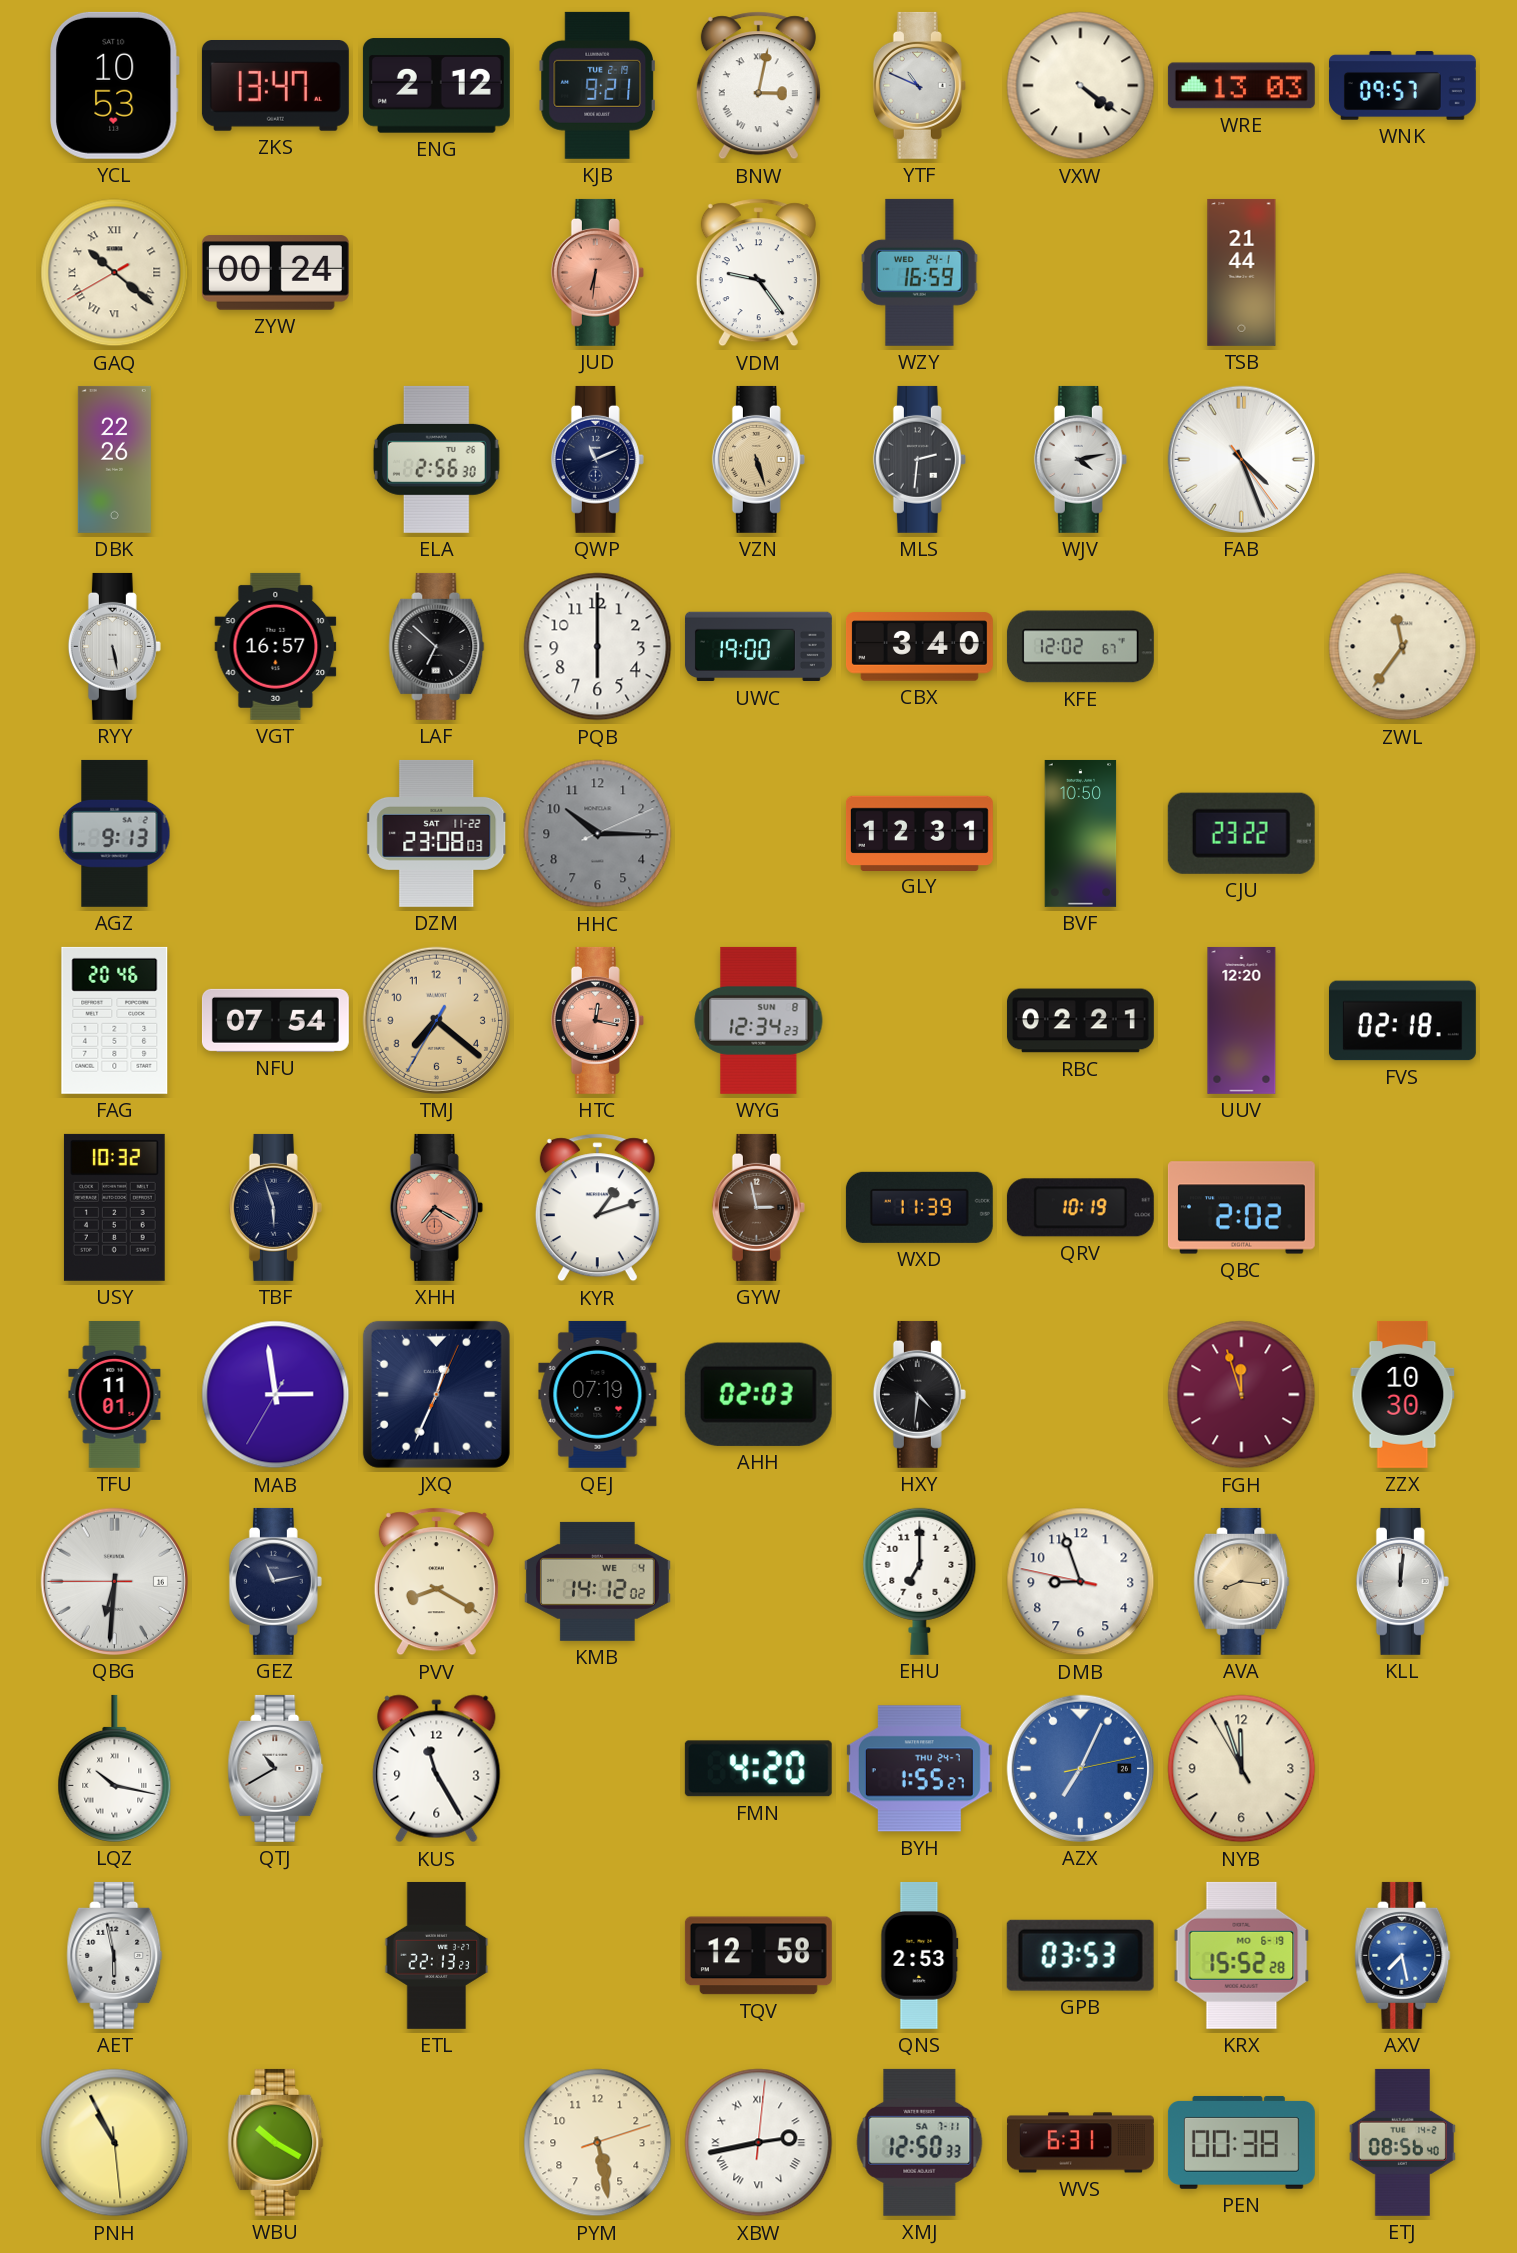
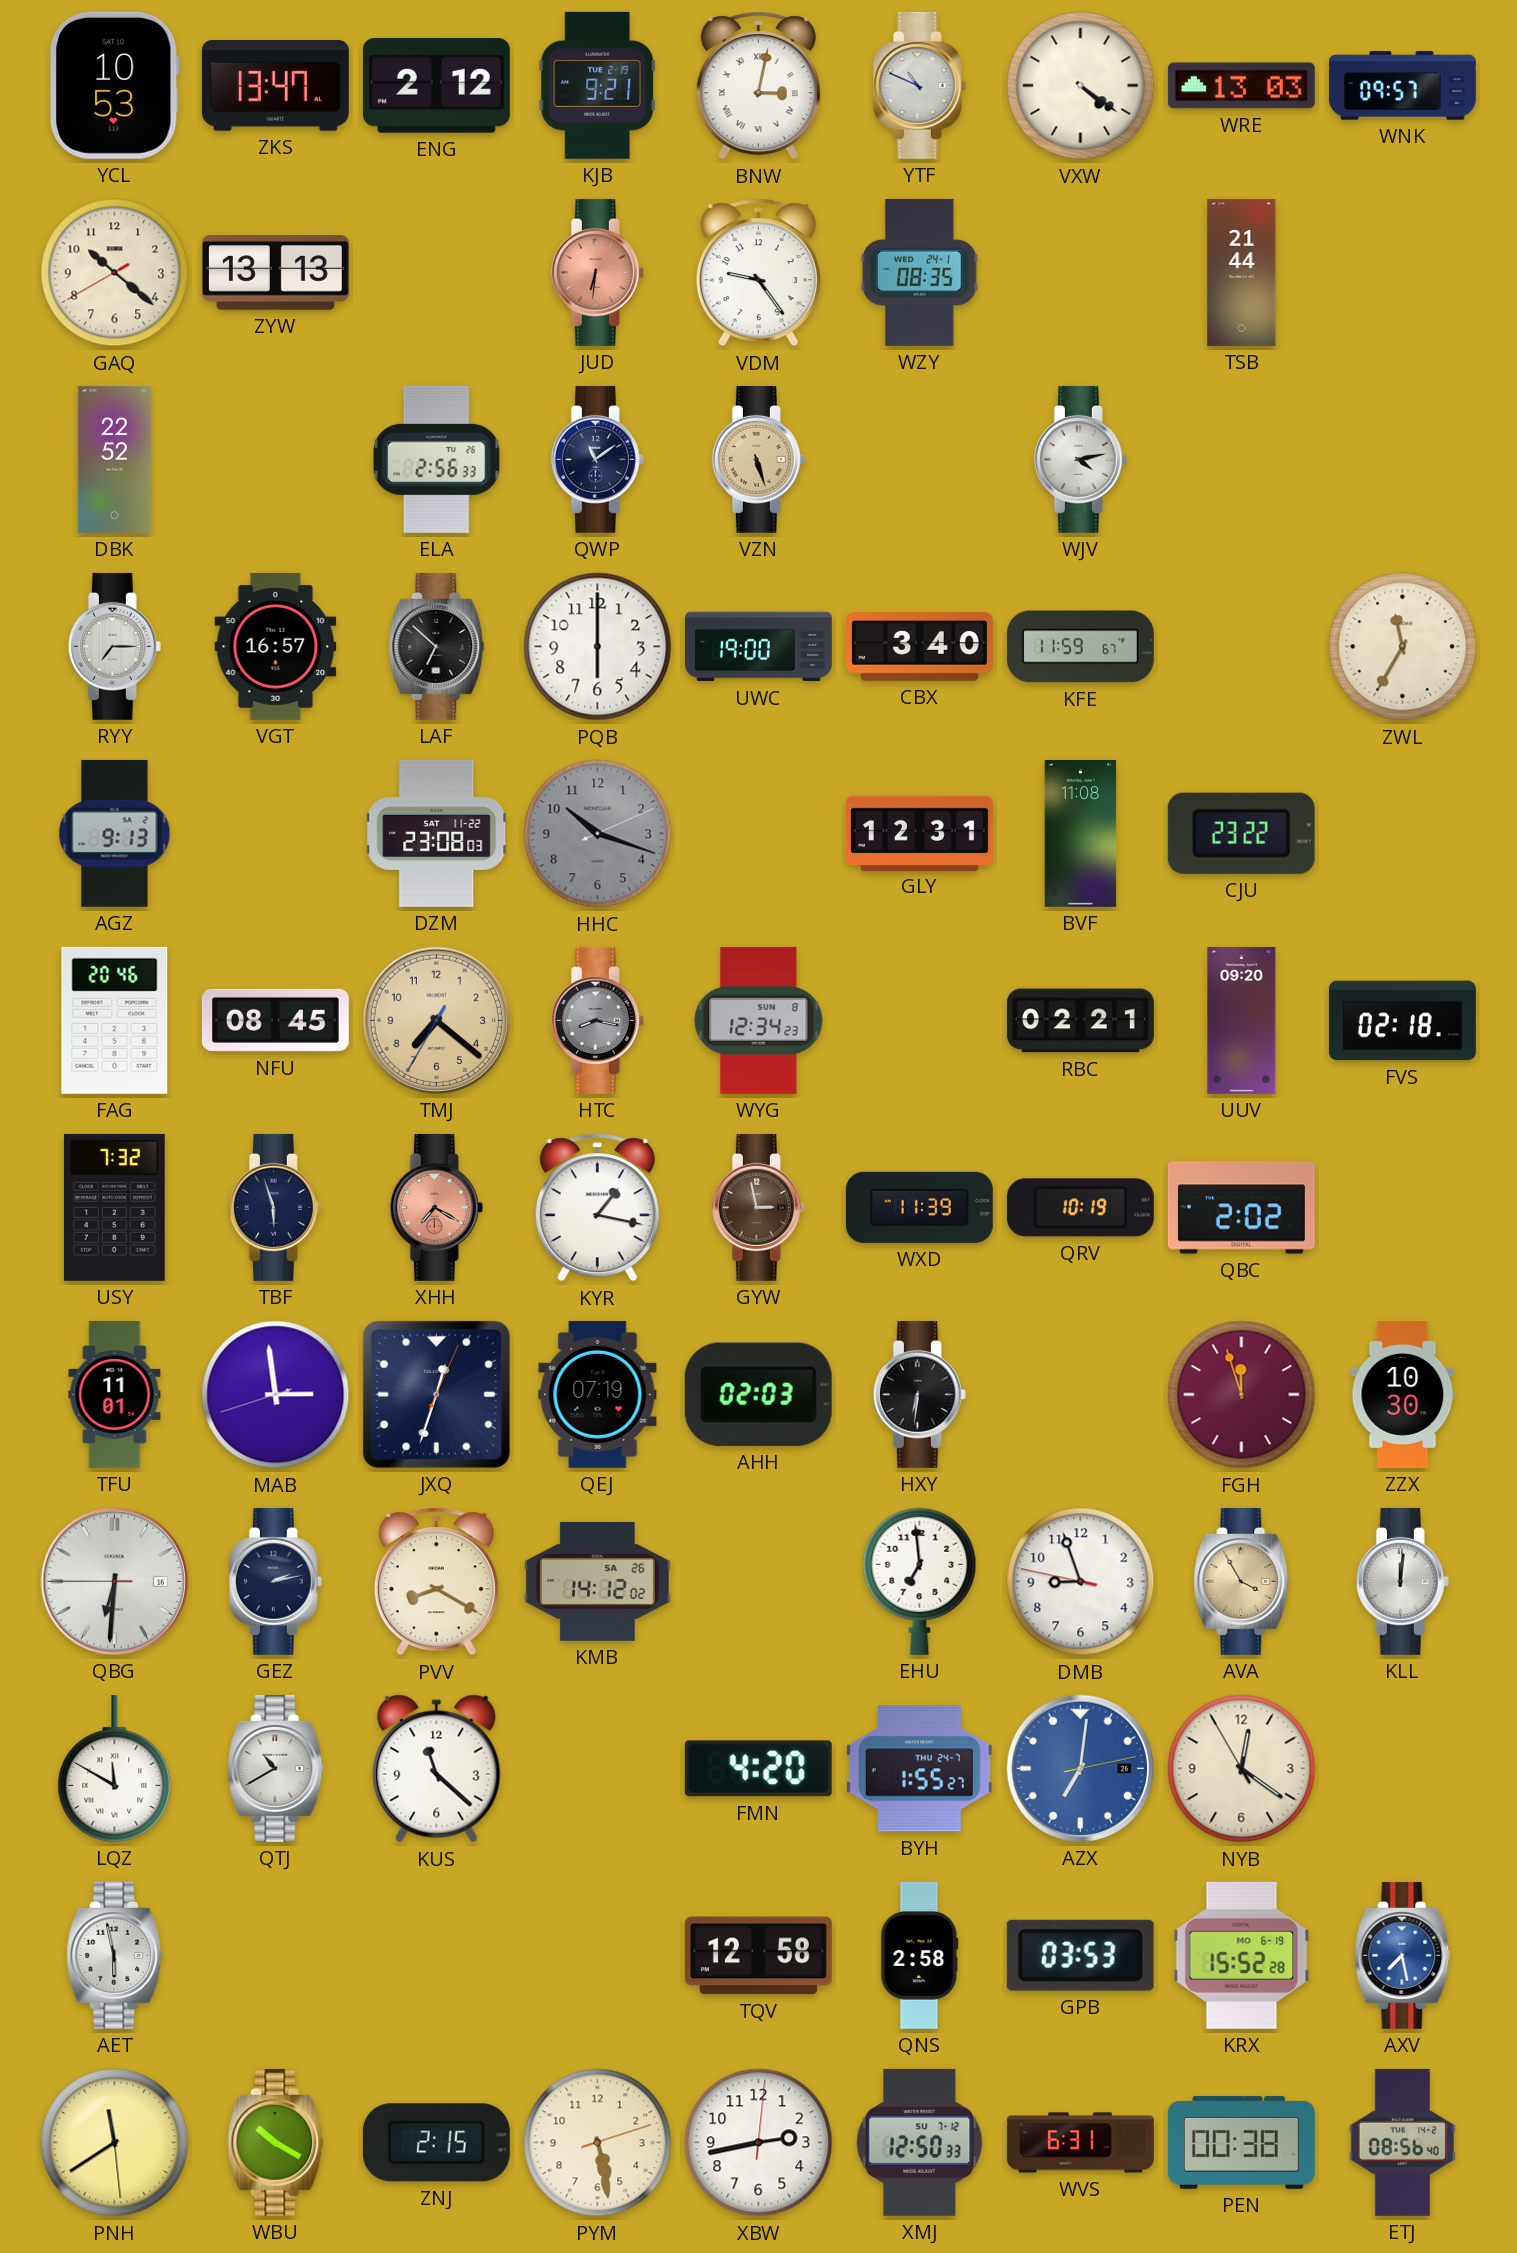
GAQ numerals: Roman -> Arabic (115, 273)
ZYW: 00:24 -> 13:13 (275, 273)
WZY: 16:59 -> 08:35 (920, 272)
DBK: 22:26 -> 22:52 (114, 459)
ELA: 2:56:30 -> 2:56:33 (436, 459)
QWP: 11:11 -> 11:09 (597, 459)
MLS: 2:31 -> none (919, 459)
FAB: 4:26 -> none (1241, 459)
RYY: 5:28 -> 7:15 (114, 646)
KFE: 12:02 -> 11:59 (1080, 647)
ZWL: 11:36 -> 11:35 (1403, 647)
HHC: 10:15 -> 10:18 (598, 834)
BVF: 10:50 -> 11:08 (1081, 833)
NFU: 07:54 -> 08:45 (275, 1020)
HTC: 12:17 -> 8:17 (597, 1020)
HTC dial: salmon -> grey (597, 1020)
UUV: 12:20 -> 09:20 (1242, 1020)
USY: 10:32 -> 7:32 (114, 1207)
KYR: 1:12 -> 1:17 (597, 1208)
MAB: 2:58:35 -> 2:58:42 (276, 1395)
JXQ: 12:34 -> 12:33 (436, 1394)
HXY: 4:31 -> 6:31 (919, 1394)
GEZ: 11:13 -> 2:13 (275, 1581)
KMB date: WE 4 -> SA 26 (597, 1581)
EHU: 7:00 -> 6:59 (920, 1581)
AVA: 8:16 -> 3:55 (1242, 1581)
LQZ: 10:17 -> 11:50 (115, 1768)
KUS: 11:25 -> 11:22 (437, 1769)
AZX: 7:04 -> 7:01 (1080, 1768)
NYB: 11:56 -> 12:20 (1242, 1769)
ETL: 22:13 -> none (437, 1955)
QNS: 2:53 -> 2:58 (920, 1955)
PNH: 10:55 -> 11:39 (115, 2143)
ZNJ: none -> 2:15 (436, 2143)
XBW numerals: Roman -> Arabic (759, 2143)
XMJ date: SA 7-11 -> SU 7-12 (920, 2142)
